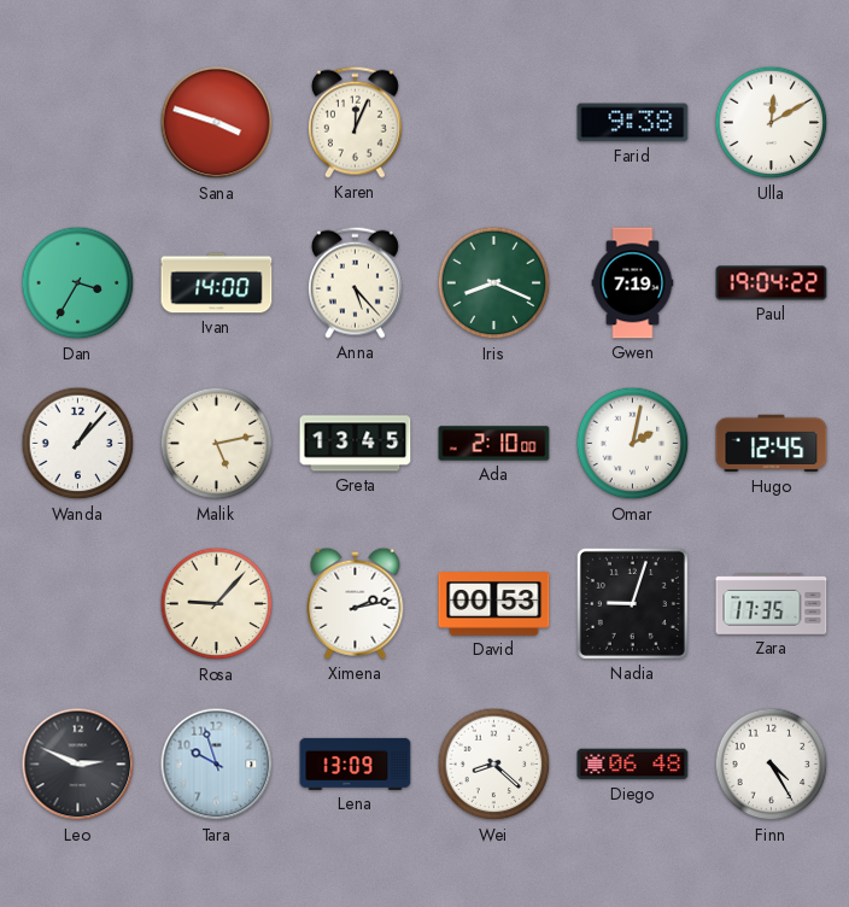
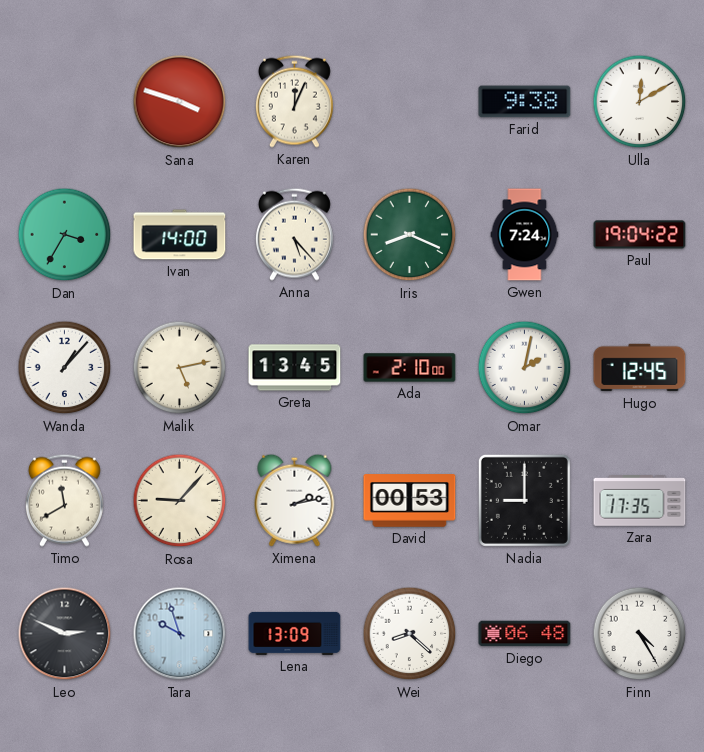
Gwen: 7:19 -> 7:24 (525, 235)
Timo: none -> 11:40 (64, 500)
Nadia: 9:03 -> 9:00 (524, 500)
